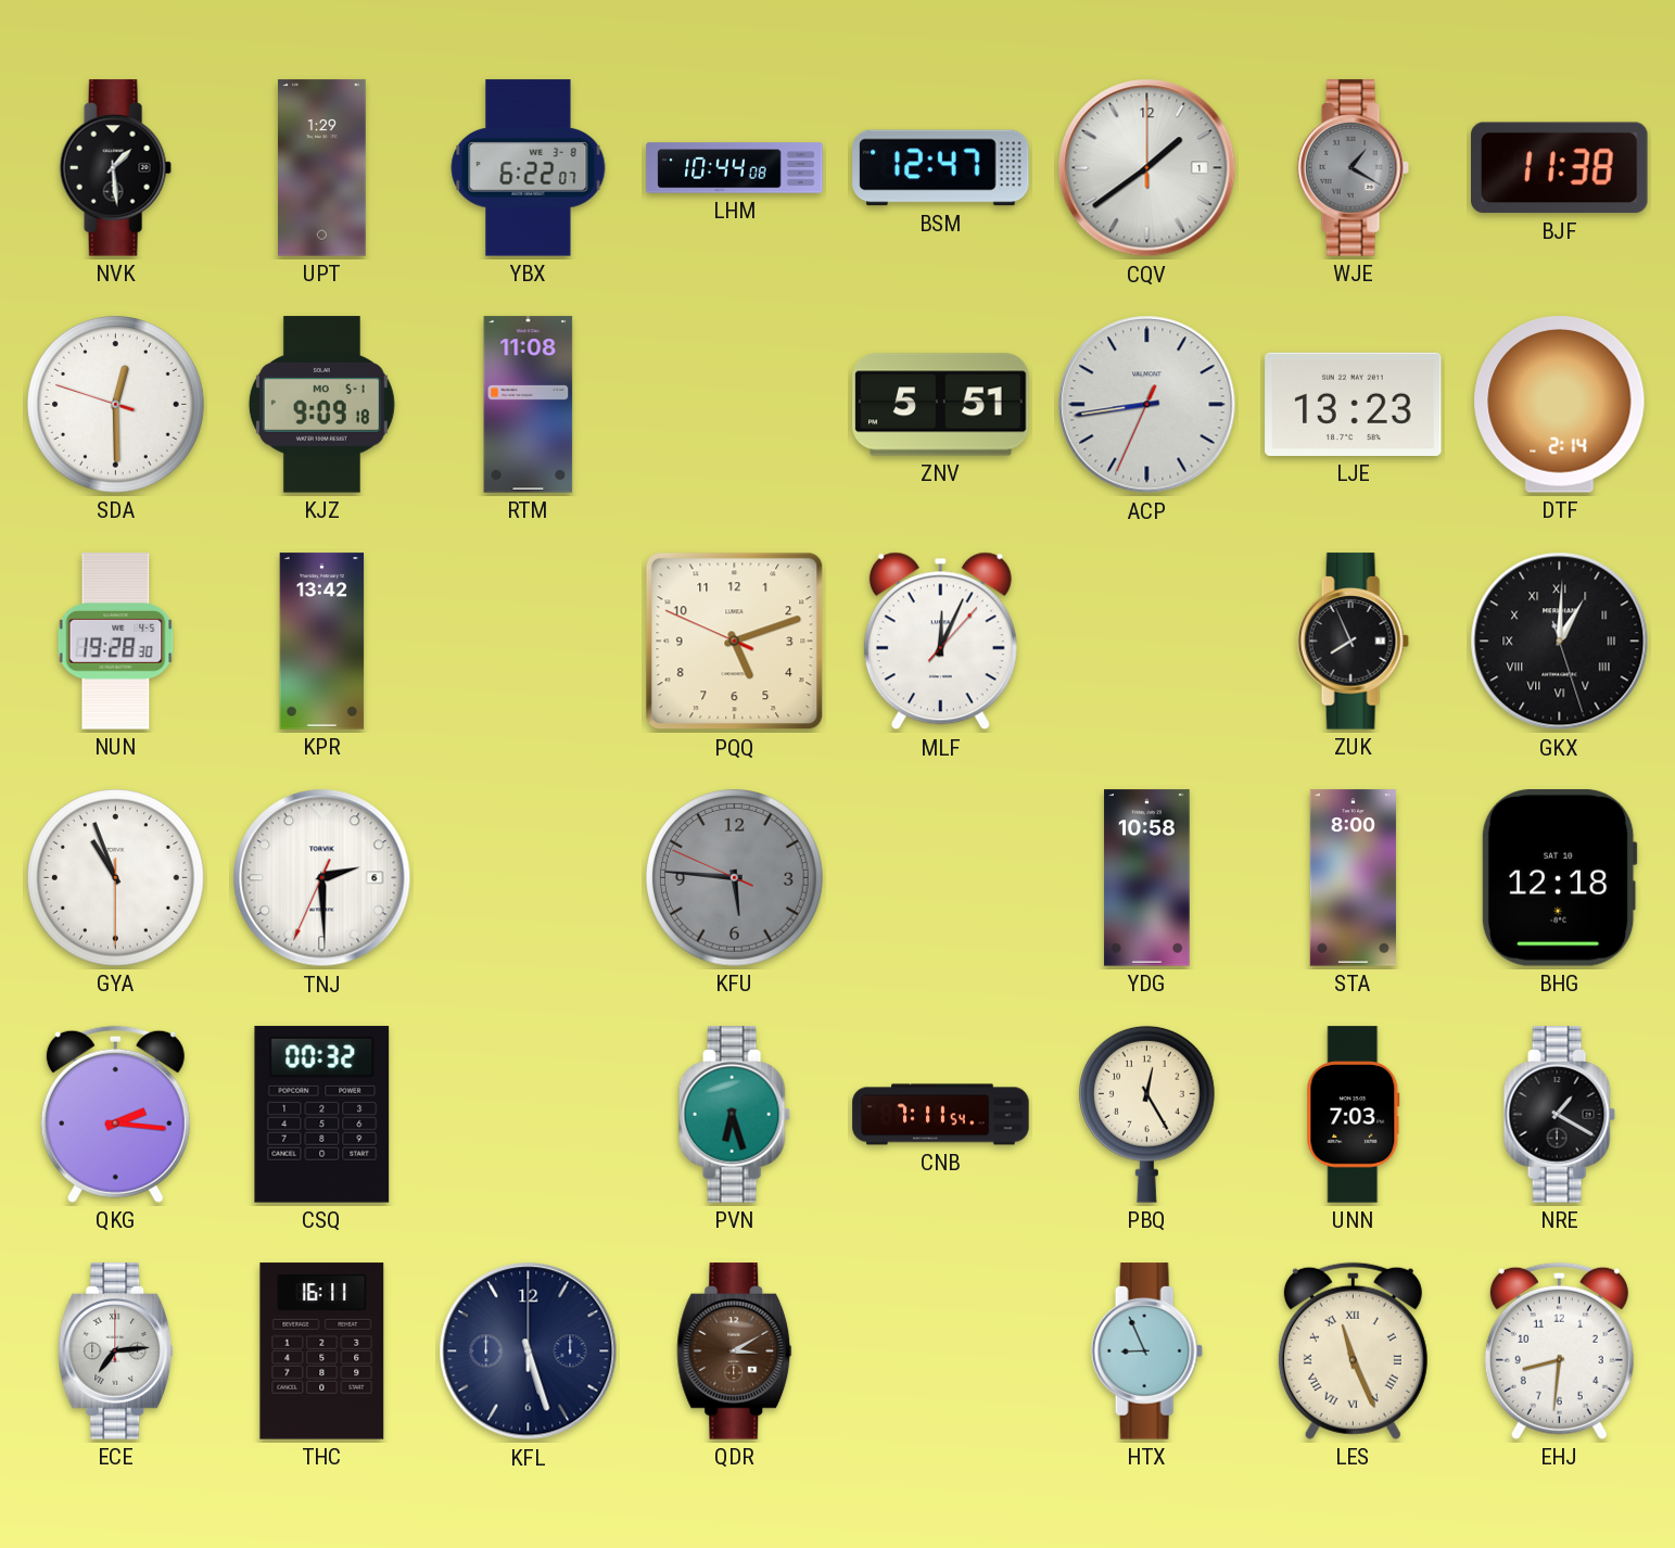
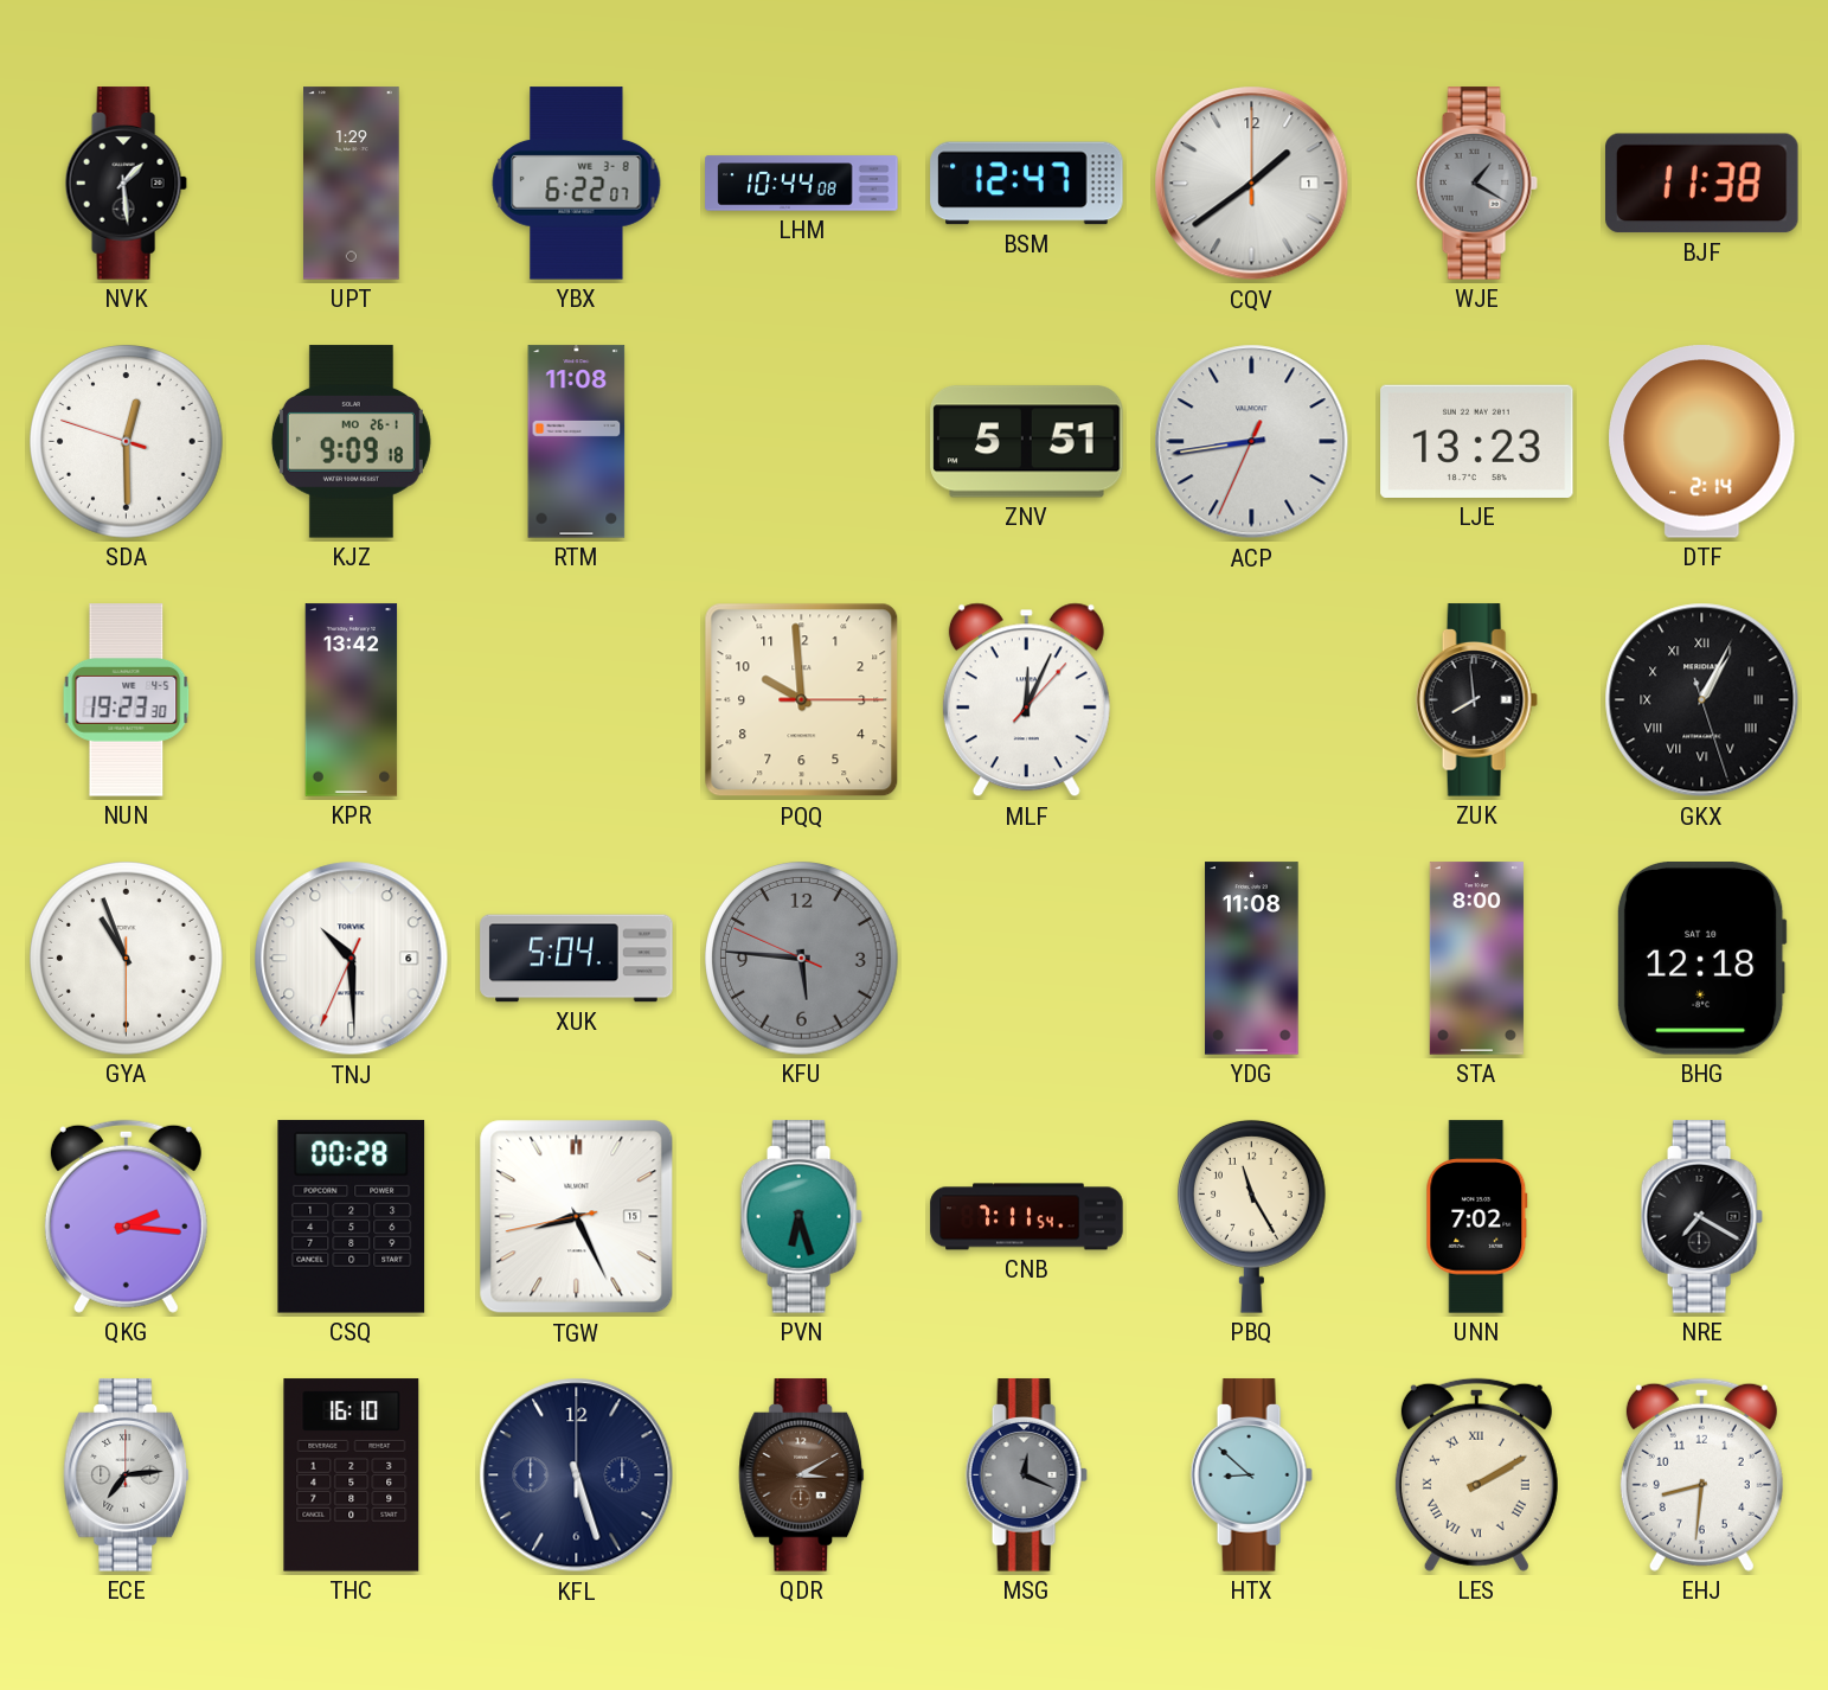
KJZ date: MO 5-1 -> MO 26-1 (351, 442)
NUN: 19:28 -> 19:23 (127, 700)
PQQ: 5:11 -> 9:59 (802, 700)
ZUK: 7:56 -> 7:59 (1476, 700)
GKX: 1:00 -> 1:04 (1702, 700)
TNJ: 2:29 -> 10:29 (352, 959)
XUK: none -> 5:04 (577, 959)
YDG: 10:58 -> 11:08 (1252, 959)
CSQ: 00:32 -> 00:28 (352, 1217)
TGW: none -> 8:25 (577, 1217)
PBQ: 12:25 -> 11:25 (1251, 1216)
UNN: 7:03 -> 7:02 (1477, 1217)
NRE: 1:20 -> 7:20 (1701, 1217)
THC: 16:11 -> 16:10 (352, 1475)
MSG: none -> 12:19 (1026, 1475)
HTX: 8:56 -> 8:52 (1251, 1475)
LES: 11:26 -> 2:10 (1476, 1474)
